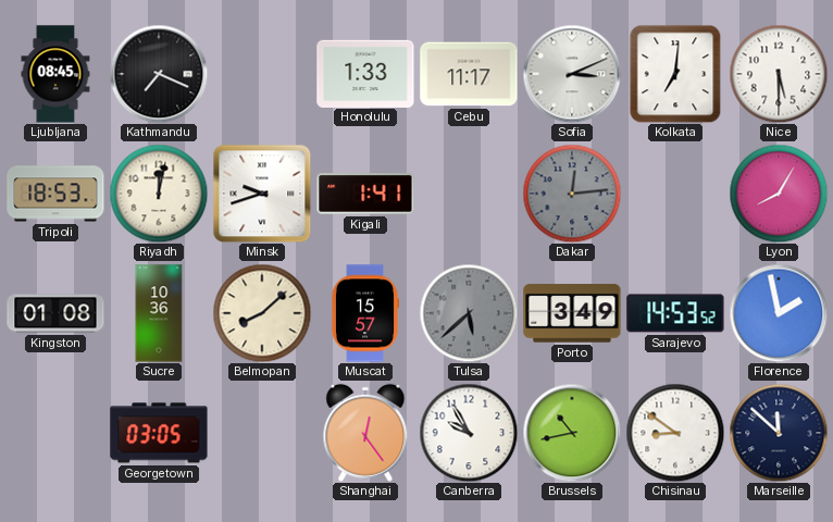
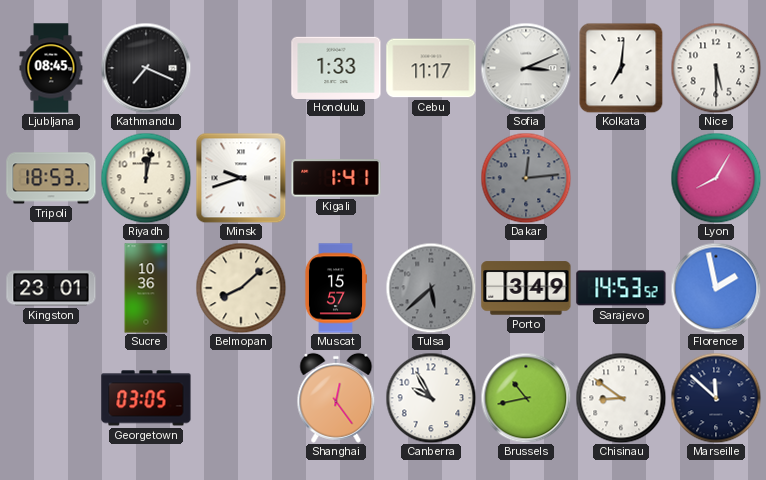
Kingston: 01:08 -> 23:01 (51, 288)
